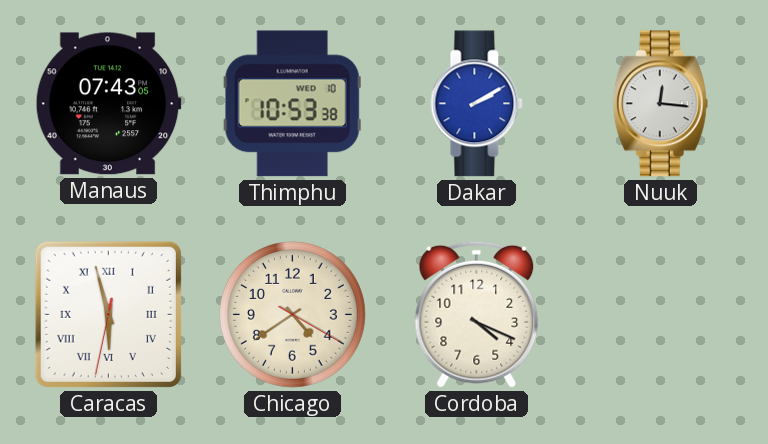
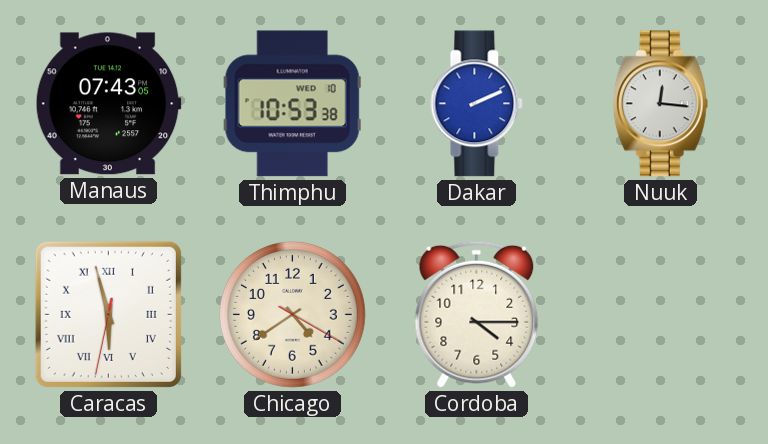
Dakar: 2:10 -> 2:11 (477, 104)
Cordoba: 4:19 -> 4:15 (477, 314)
